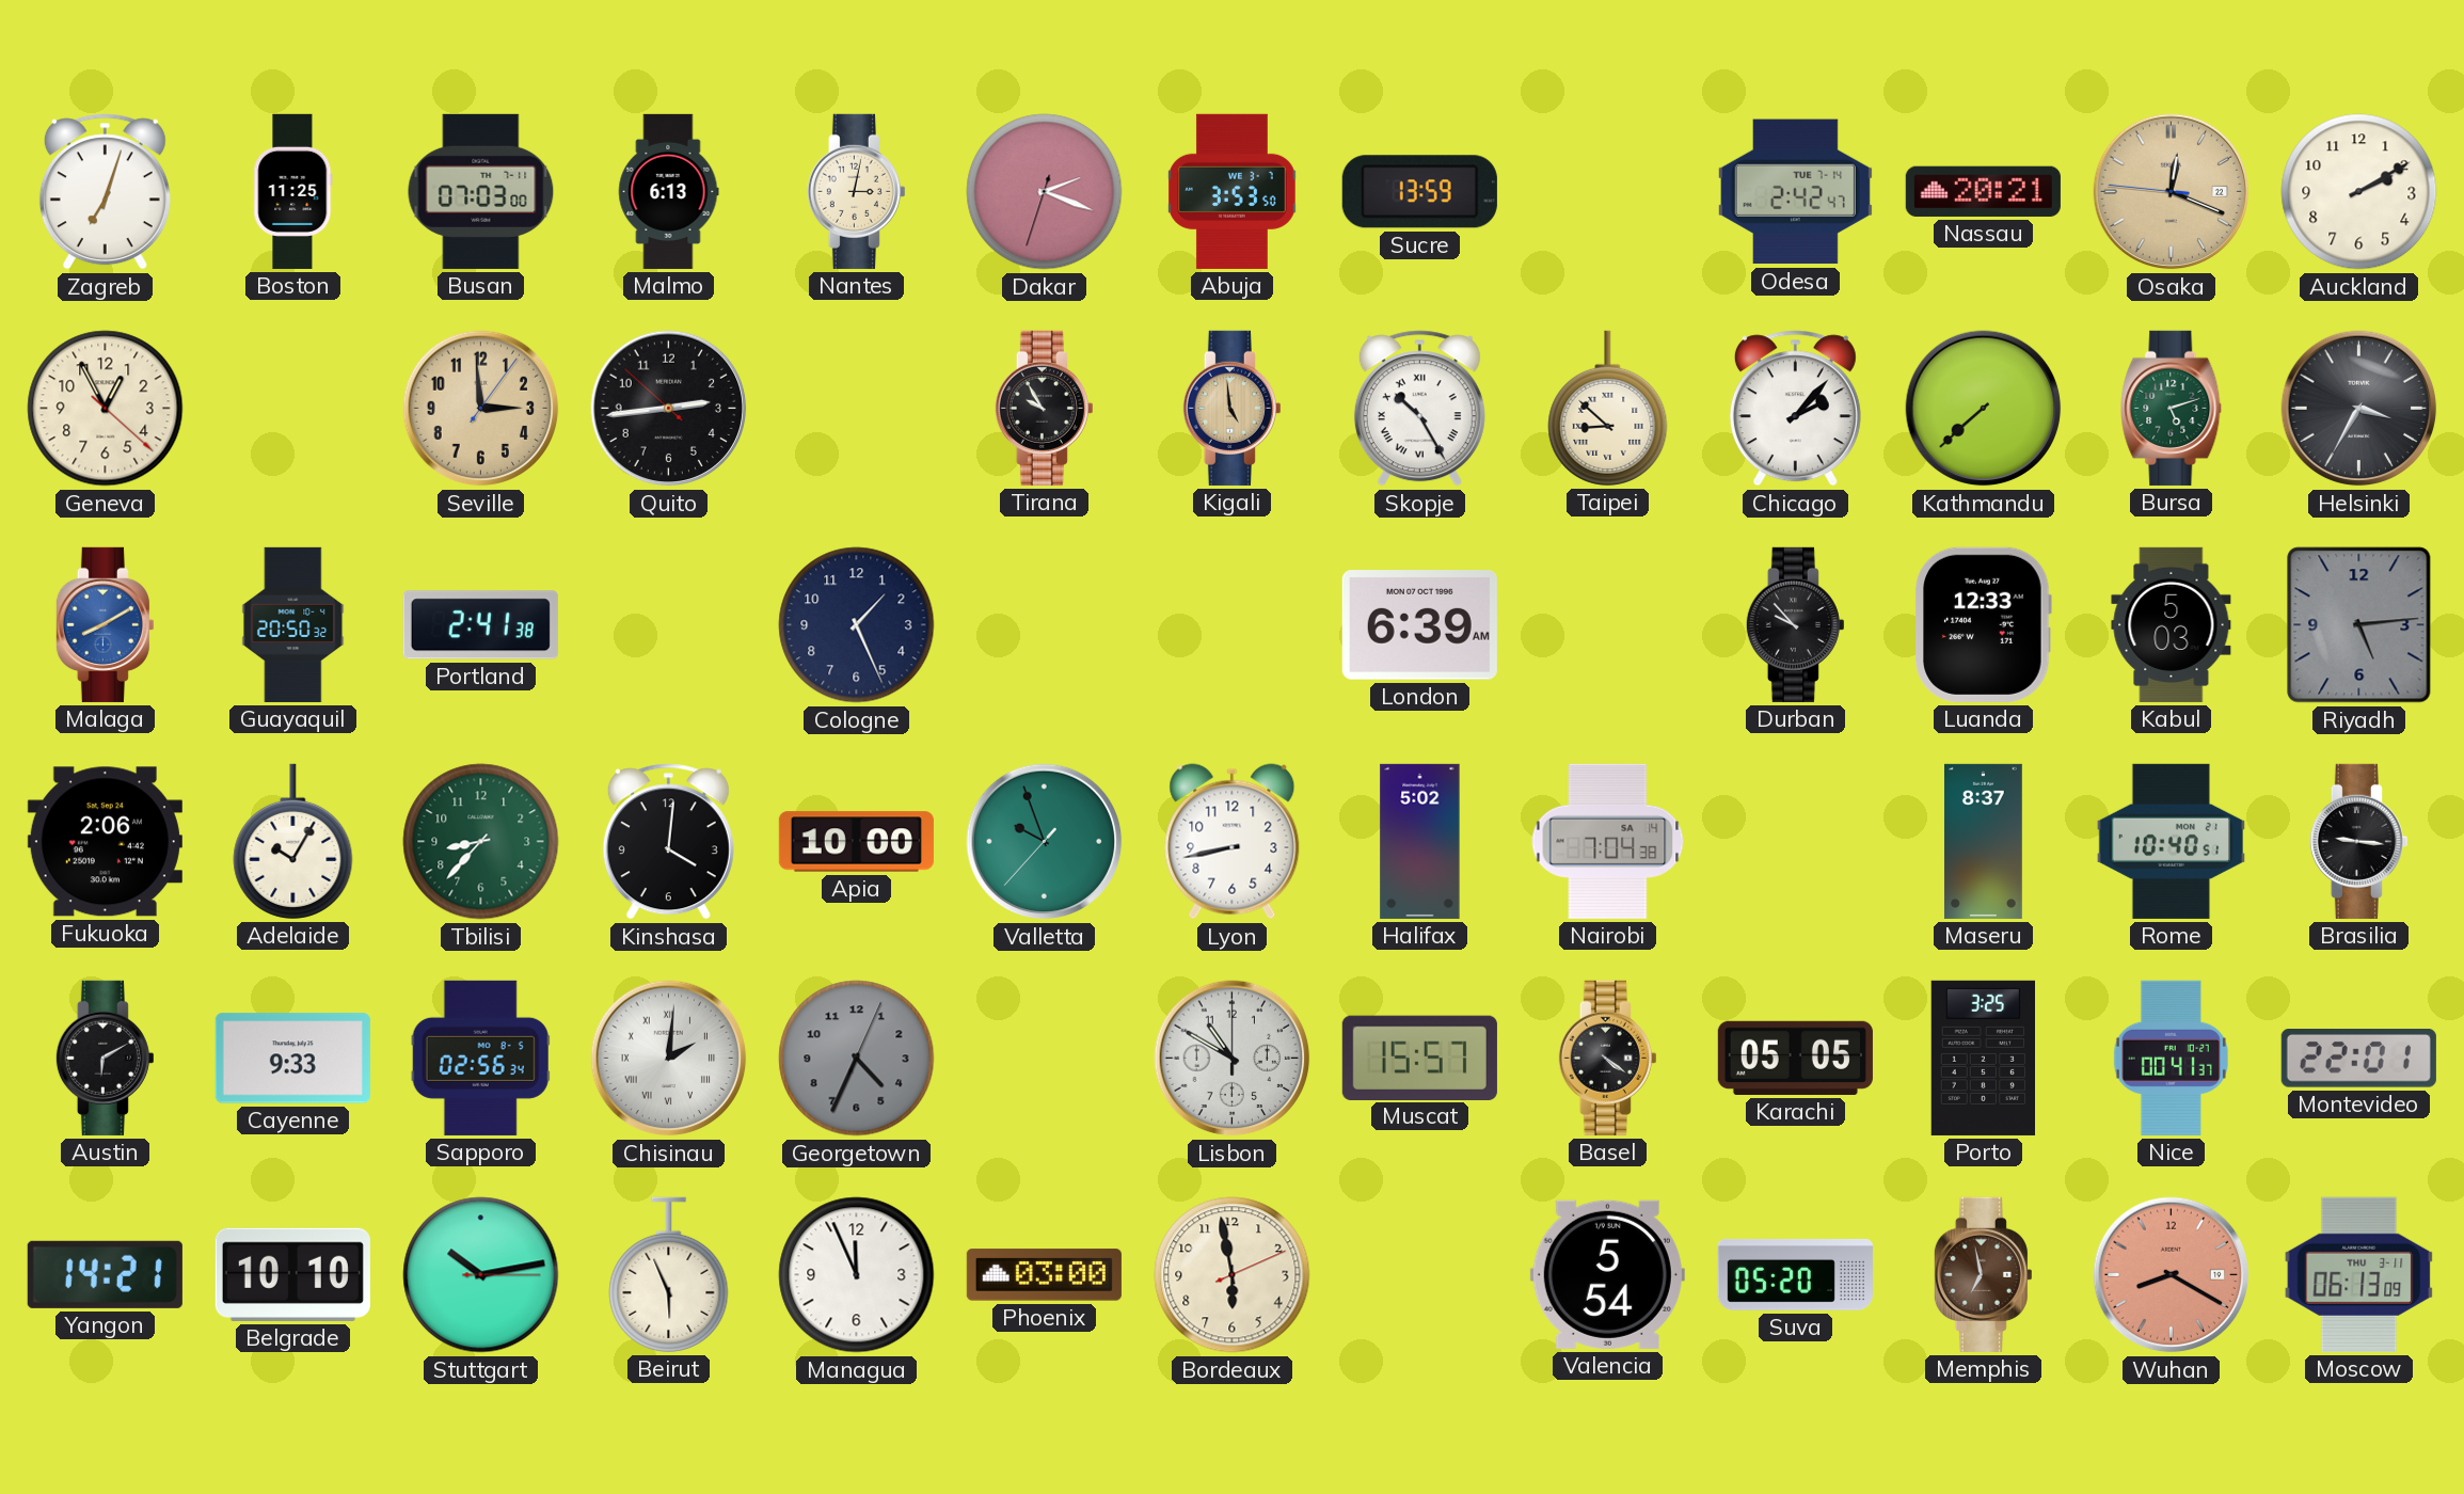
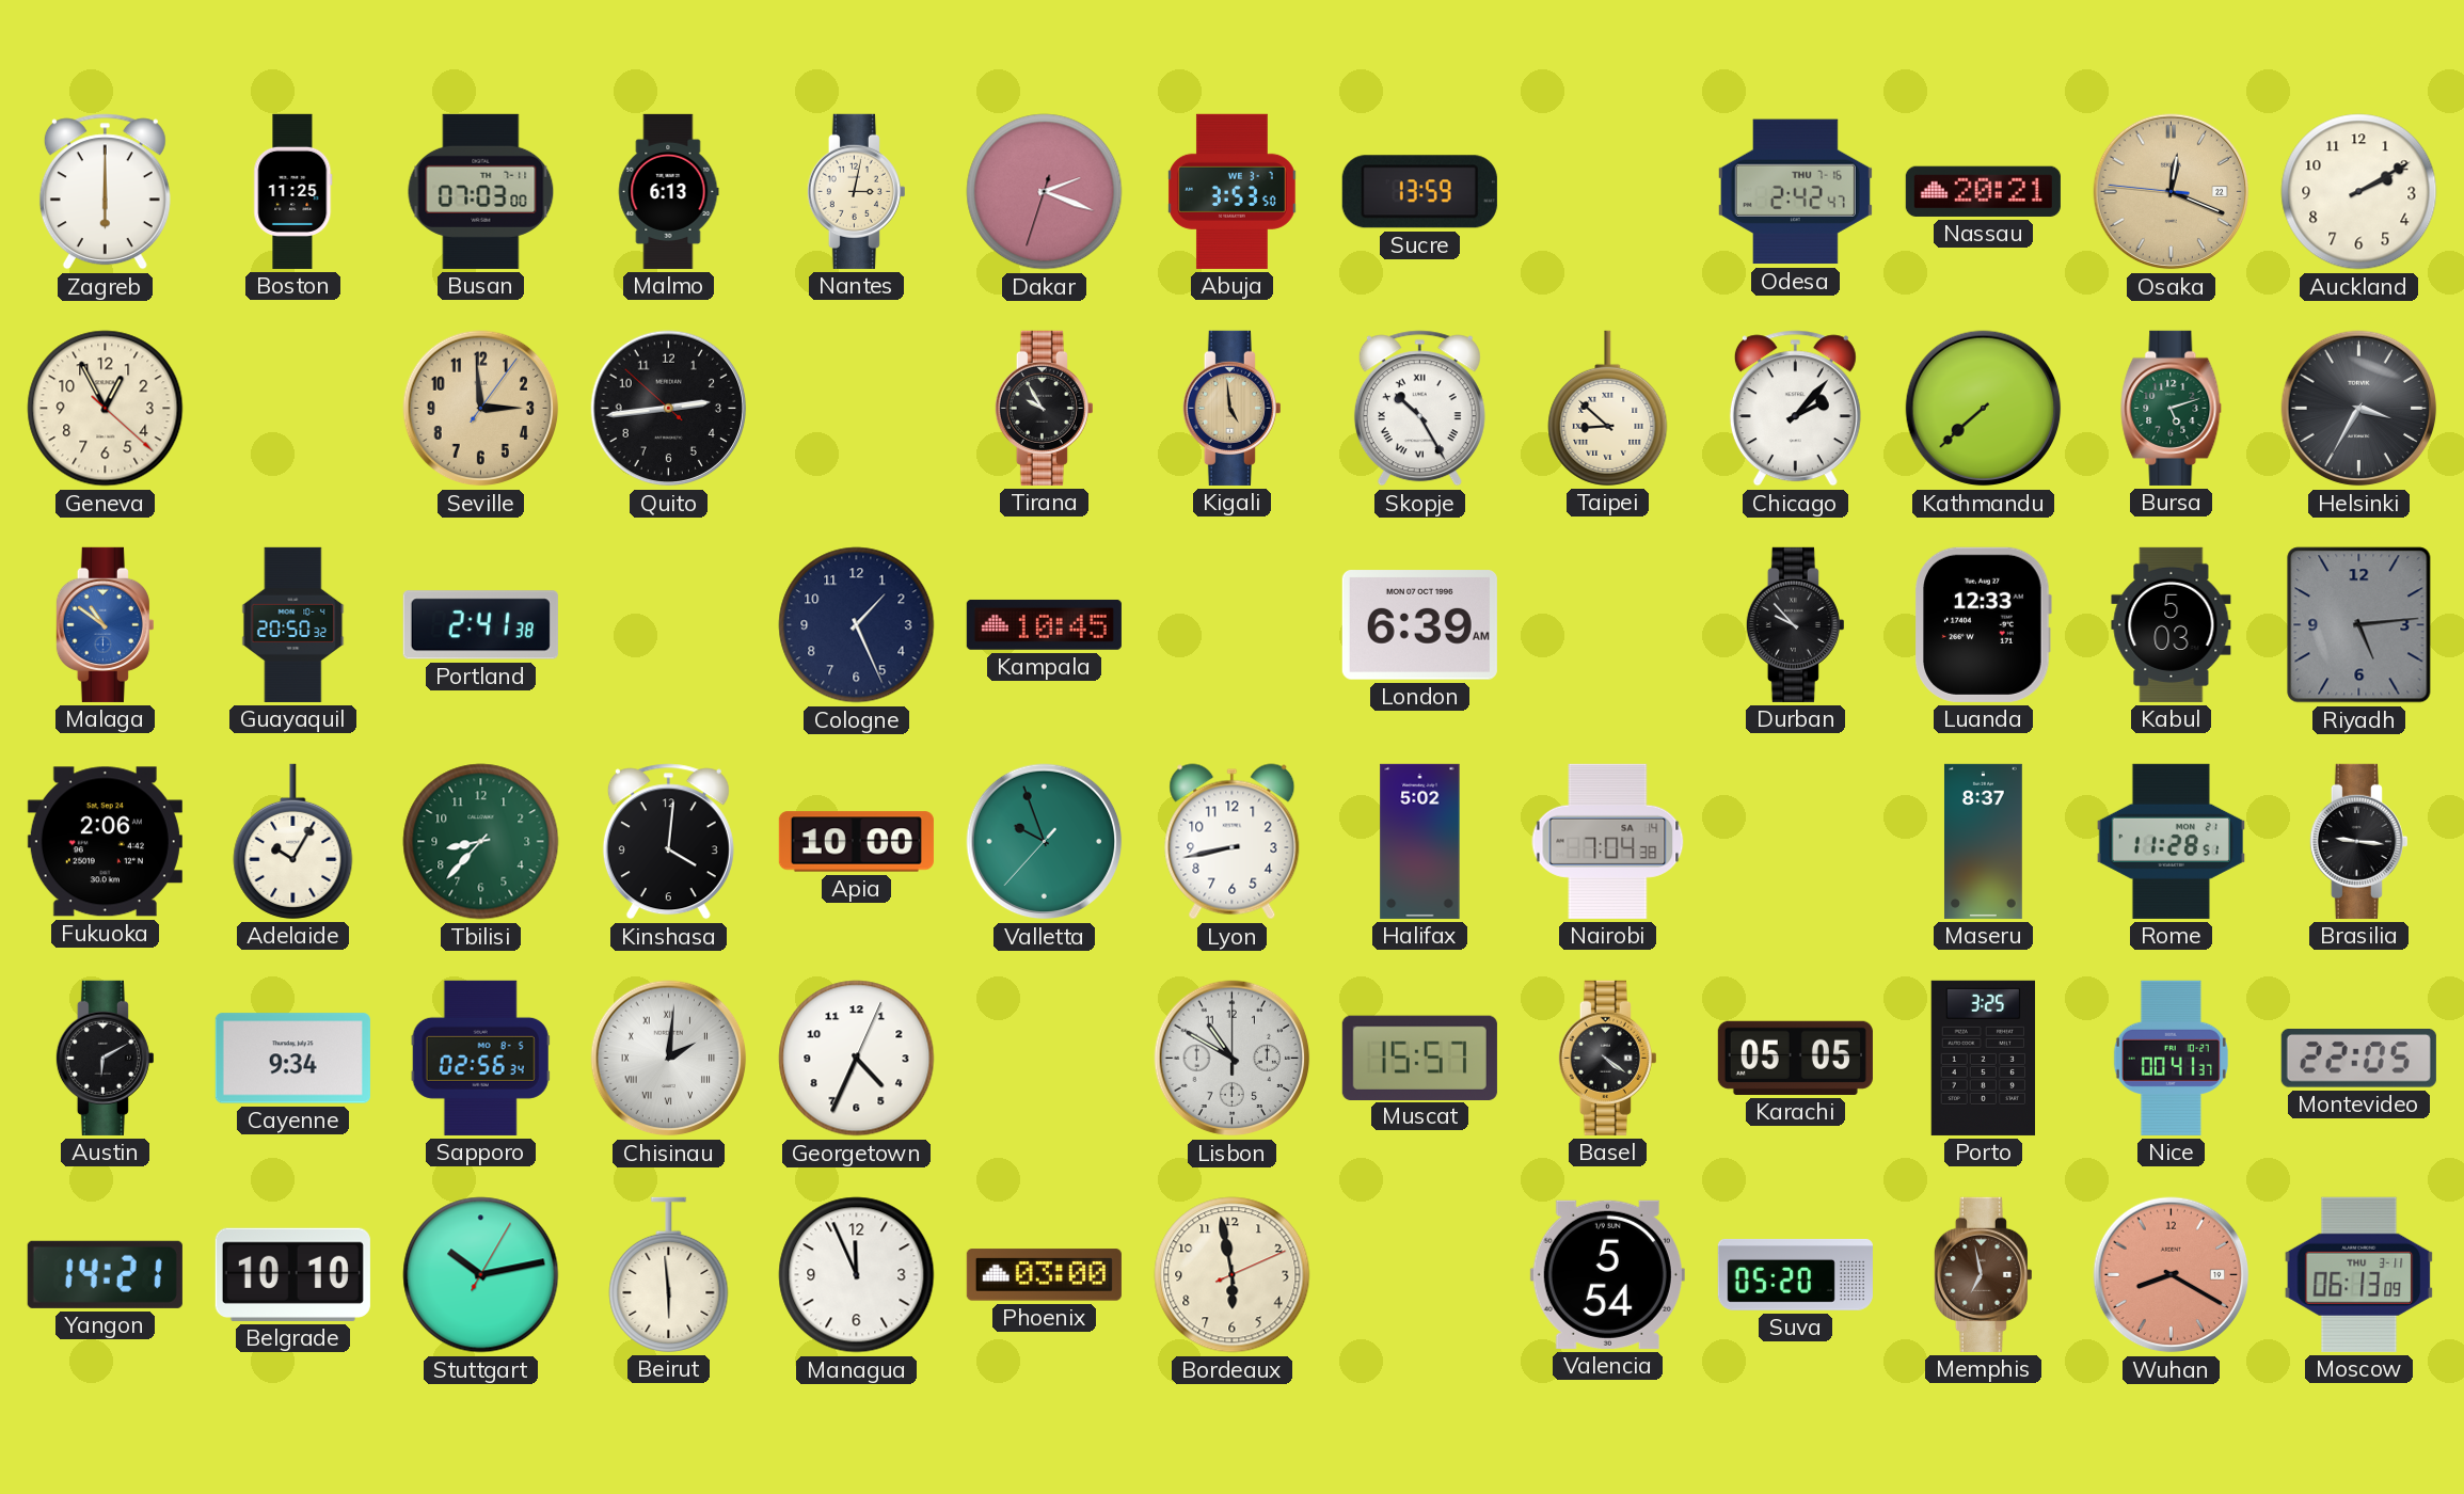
Zagreb: 7:03 -> 6:00 (105, 192)
Odesa date: TUE 7-14 -> THU 7-16 (1795, 192)
Malaga: 8:10 -> 10:51 (105, 624)
Kampala: none -> 10:45 (1044, 624)
Rome: 10:40 -> 11:28 (2171, 841)
Cayenne: 9:33 -> 9:34 (292, 1059)
Georgetown dial: grey -> white (857, 1059)
Montevideo: 22:01 -> 22:05 (2358, 1059)
Stuttgart: 10:13:15 -> 10:13:05 (481, 1275)
Beirut: 5:56 -> 5:59 (669, 1274)
